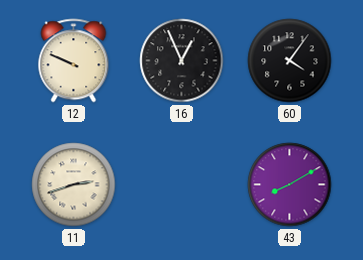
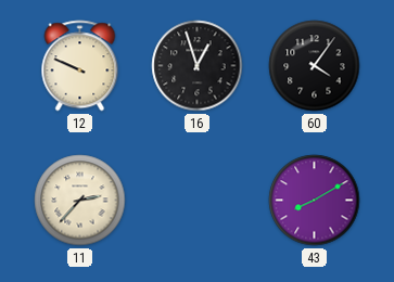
16: 12:56 -> 12:57 (198, 66)
11: 2:42 -> 2:37 (80, 201)
